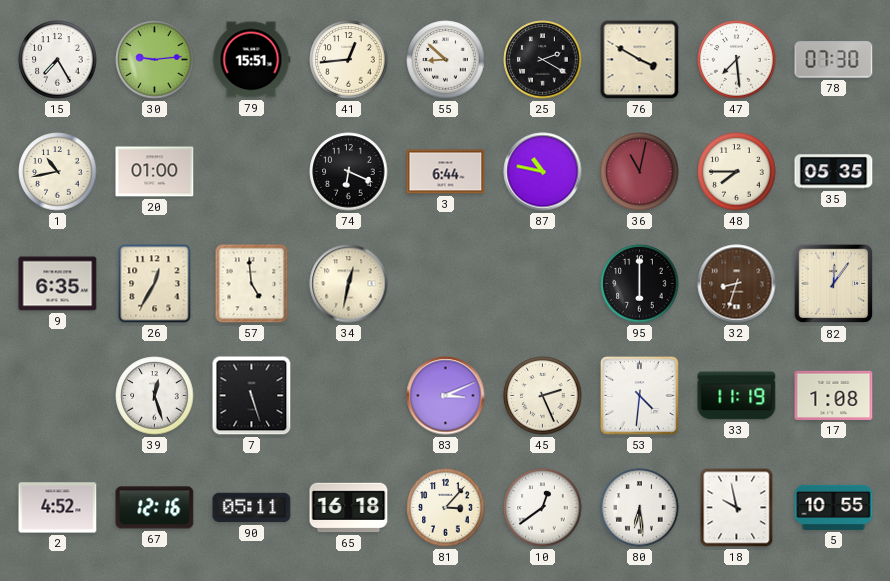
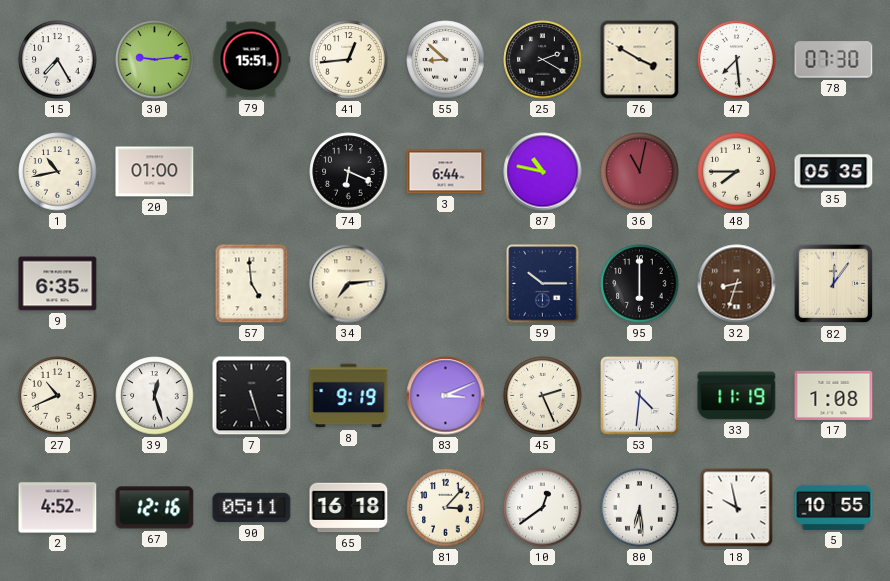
26: 12:35 -> none (155, 284)
34: 12:32 -> 7:14 (349, 284)
59: none -> 10:15 (543, 284)
27: none -> 10:41 (58, 396)
8: none -> 9:19 (349, 396)
